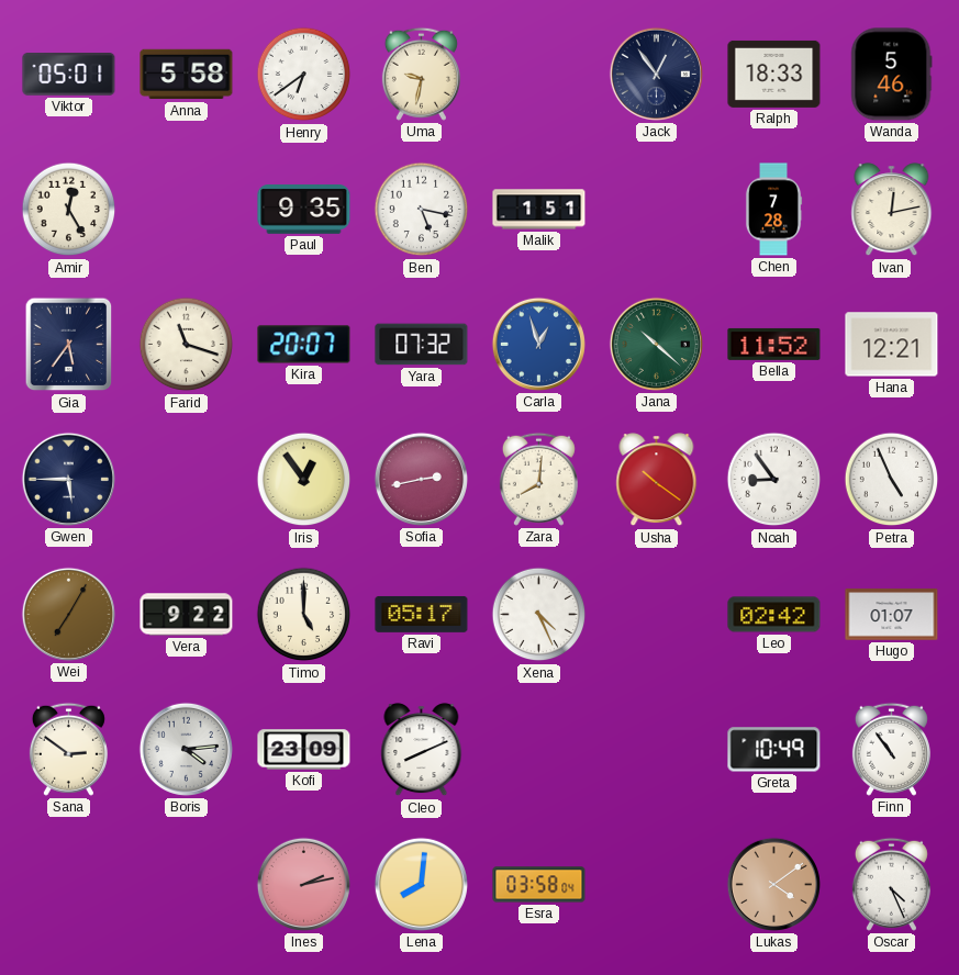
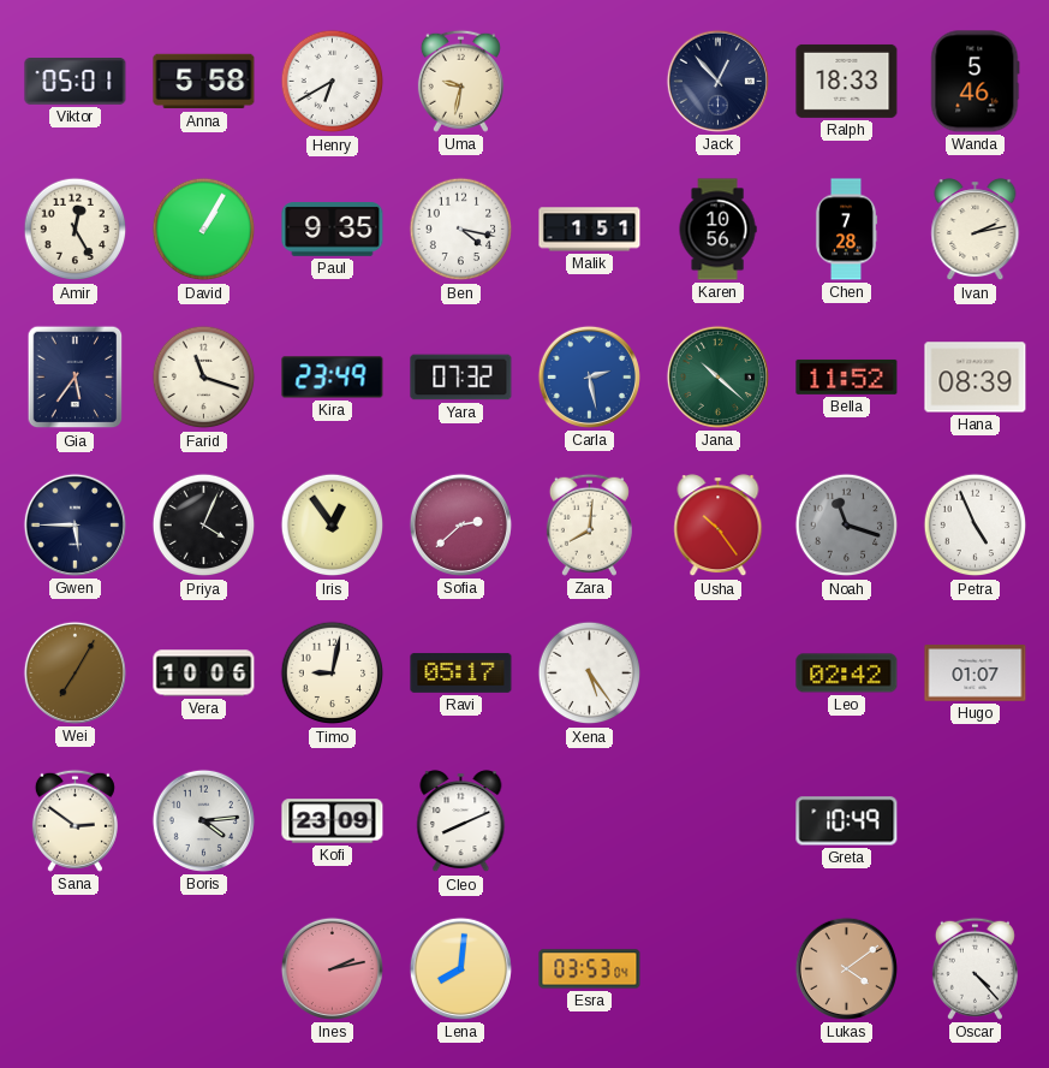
Henry: 6:39 -> 6:40 (333, 82)
Jack: 12:54 -> 12:53 (717, 81)
David: none -> 1:05 (204, 230)
Ben: 5:17 -> 4:17 (461, 230)
Karen: none -> 10:56 (717, 230)
Ivan: 12:13 -> 2:13 (976, 230)
Kira: 20:07 -> 23:49 (333, 378)
Carla: 12:57 -> 2:28 (589, 376)
Hana: 12:21 -> 08:39 (976, 378)
Priya: none -> 4:04 (204, 526)
Sofia: 2:43 -> 2:38 (460, 524)
Usha: 10:21 -> 10:24 (719, 526)
Noah: 8:54 -> 11:18 (847, 526)
Noah dial: white -> grey (847, 526)
Vera: 9:22 -> 10:06 (204, 674)
Timo: 5:00 -> 9:02 (333, 674)
Xena: 4:26 -> 5:24 (590, 674)
Finn: 10:54 -> none (891, 749)
Esra: 03:58 -> 03:53 (590, 969)
Oscar: 4:26 -> 4:23 (975, 968)
